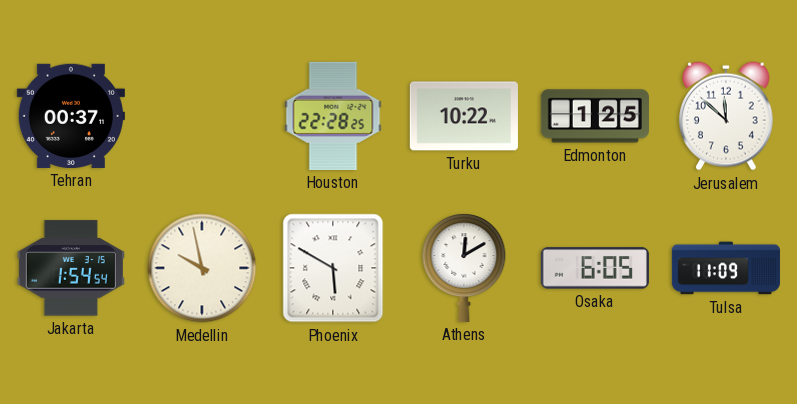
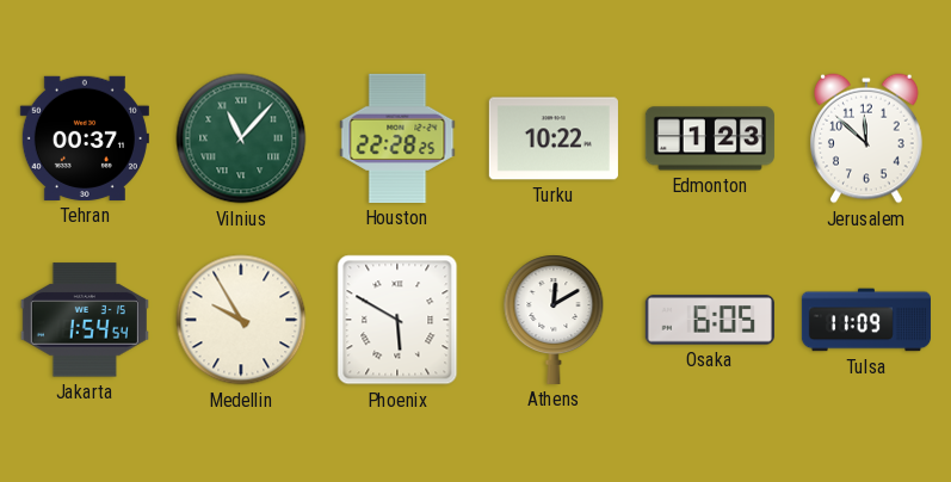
Vilnius: none -> 11:07 (241, 138)
Edmonton: 1:25 -> 1:23 (710, 138)
Medellin: 9:58 -> 9:55 (241, 320)
